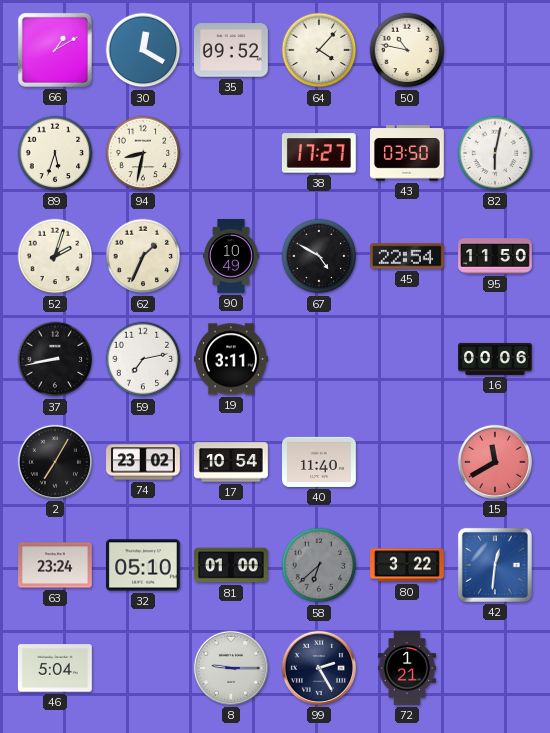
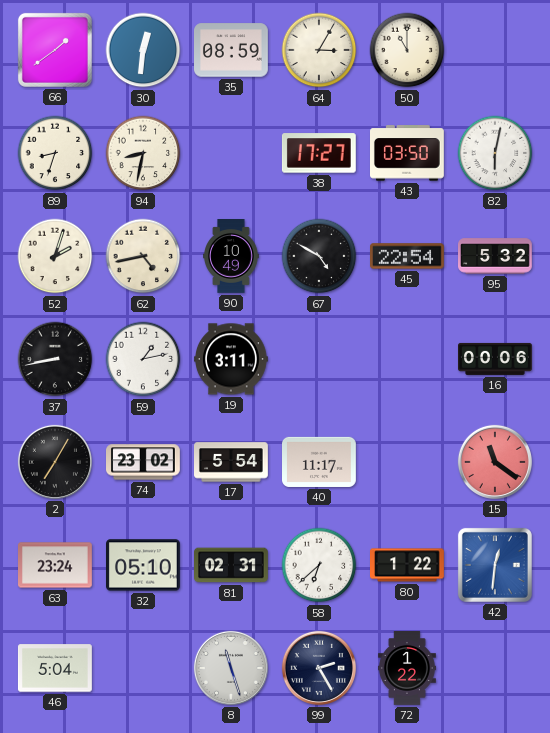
66: 1:10 -> 1:39 (55, 50)
30: 12:20 -> 12:31 (143, 50)
35: 09:52 -> 08:59 (232, 50)
64: 4:07 -> 3:05 (319, 50)
50: 10:47 -> 11:00 (407, 50)
89: 5:33 -> 8:33 (55, 153)
62: 1:34 -> 4:43 (143, 256)
95: 11:50 -> 5:32 (496, 256)
59: 7:13 -> 1:13 (143, 359)
17: 10:54 -> 5:54 (232, 462)
40: 11:40 -> 11:17 (320, 462)
15: 11:40 -> 11:21 (495, 462)
81: 01:00 -> 02:31 (232, 565)
58 dial: grey -> white (319, 565)
80: 3:22 -> 1:22 (408, 565)
8: 9:15 -> 11:27 (231, 668)
72: 1:21 -> 1:22 (407, 669)
